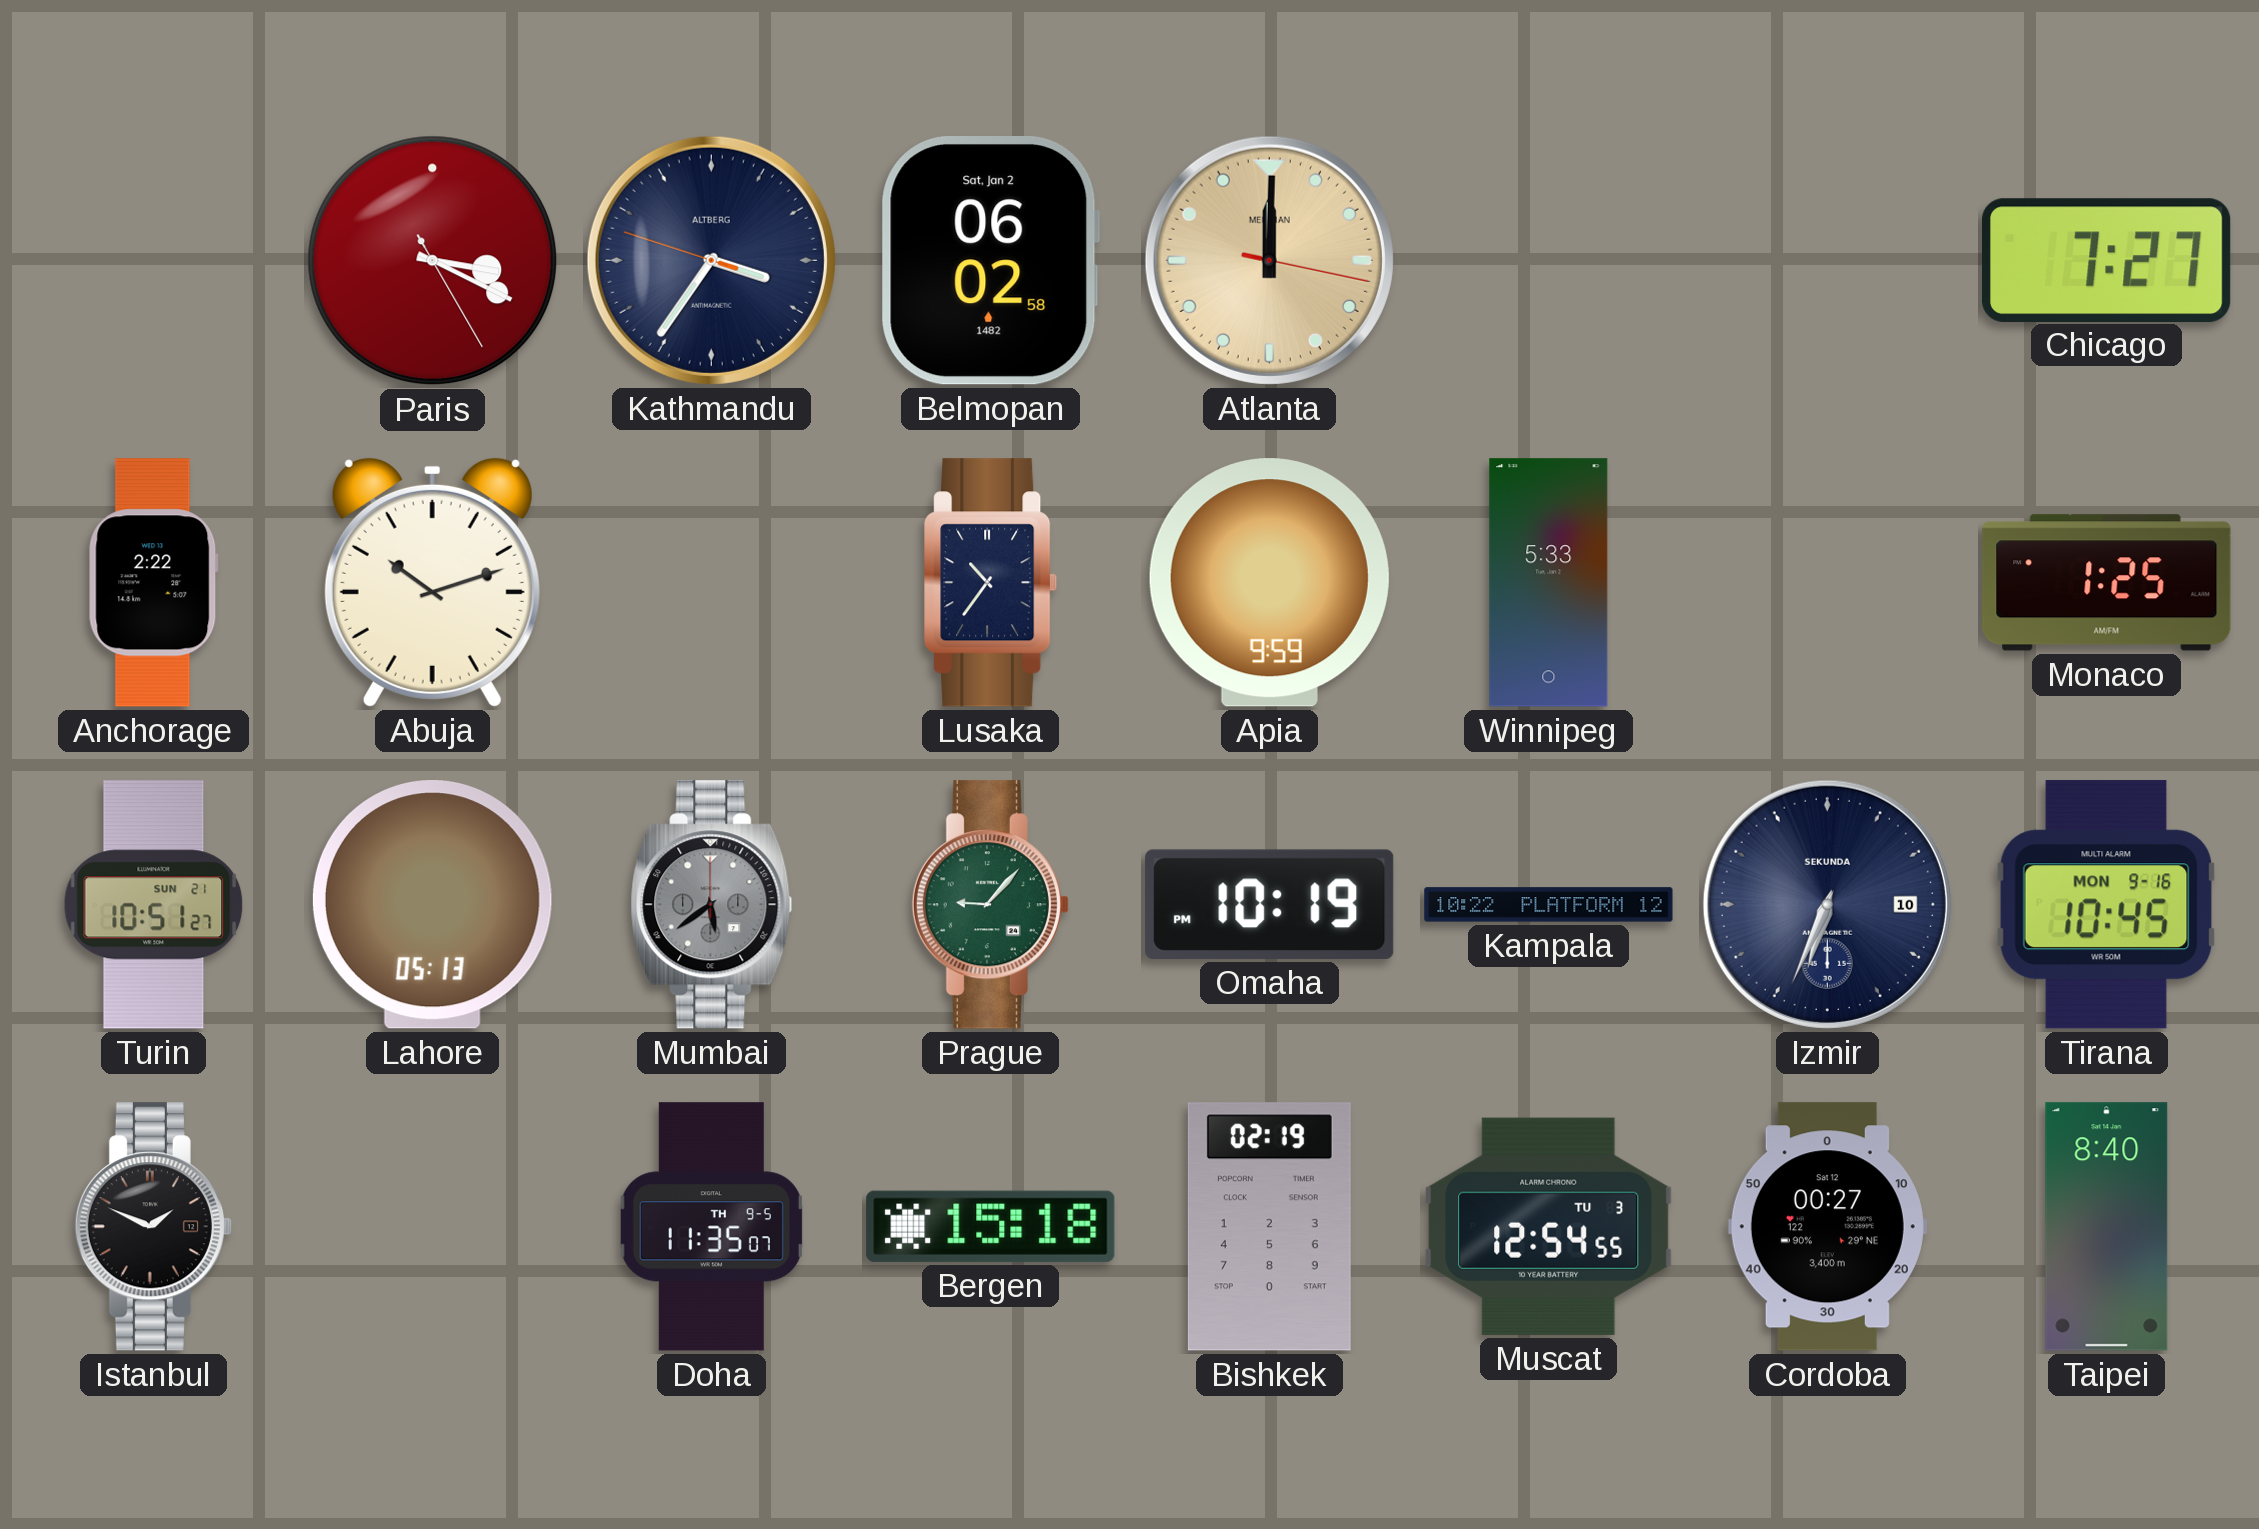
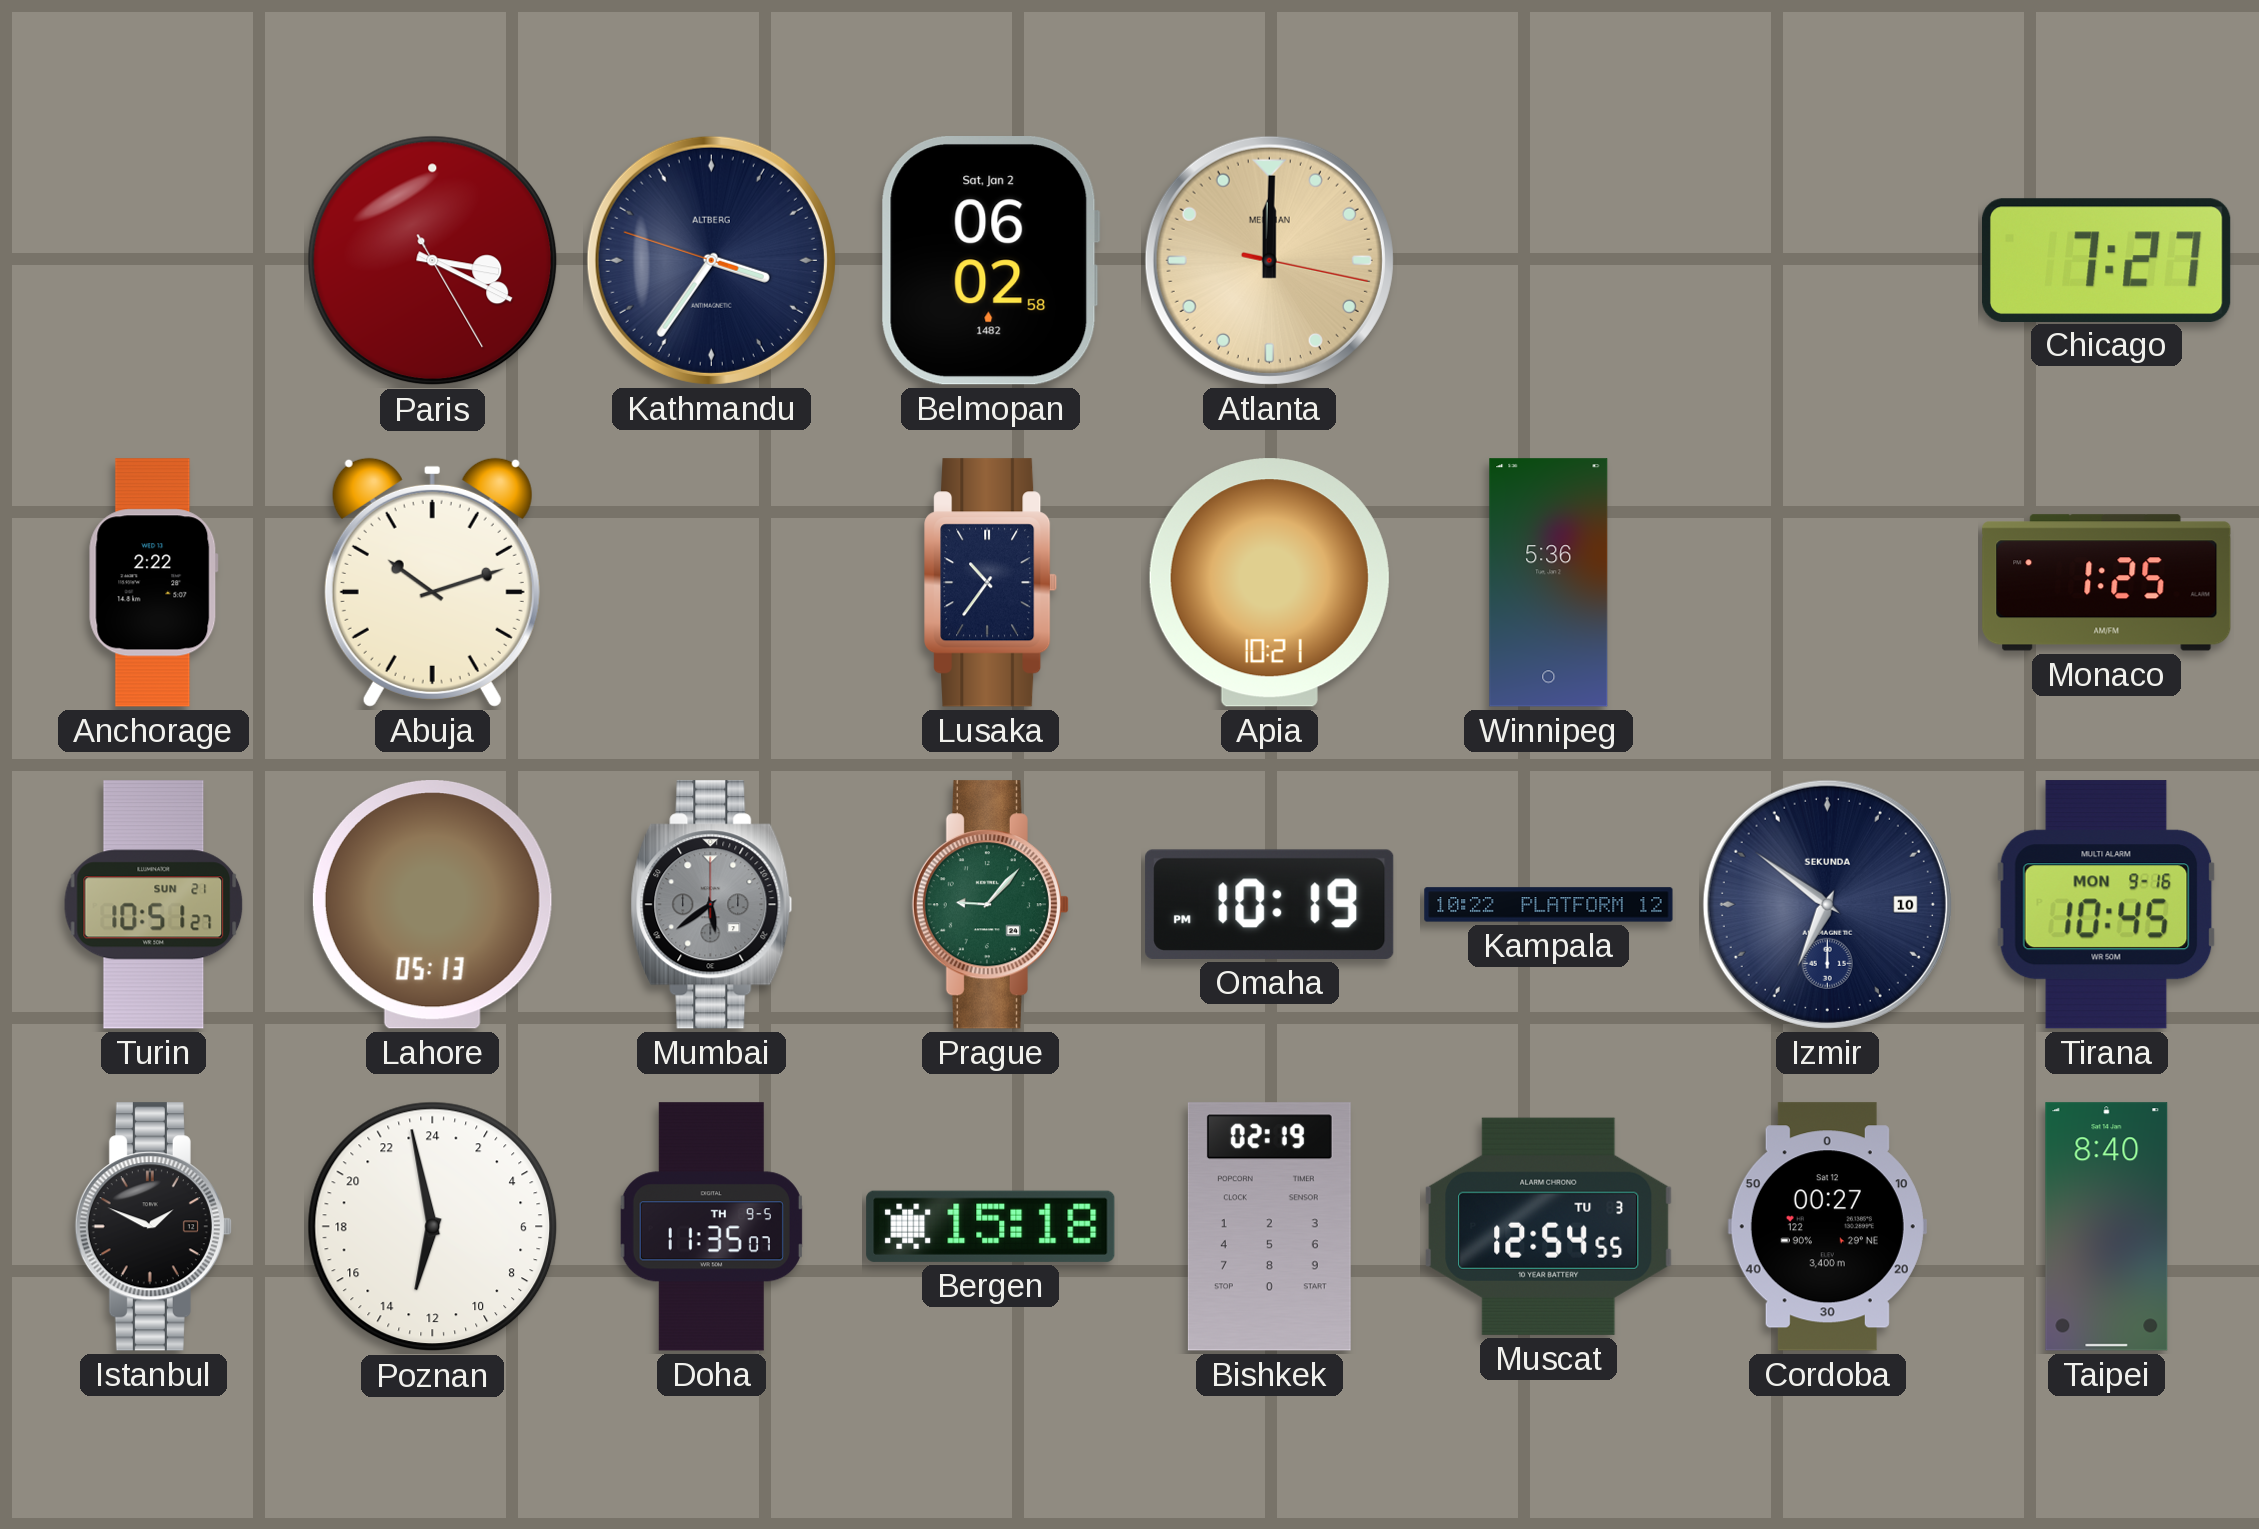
Apia: 9:59 -> 10:21 (1269, 583)
Winnipeg: 5:33 -> 5:36 (1549, 583)
Izmir: 6:34 -> 6:51 (1827, 904)
Poznan: none -> 12:58 (433, 1227)
